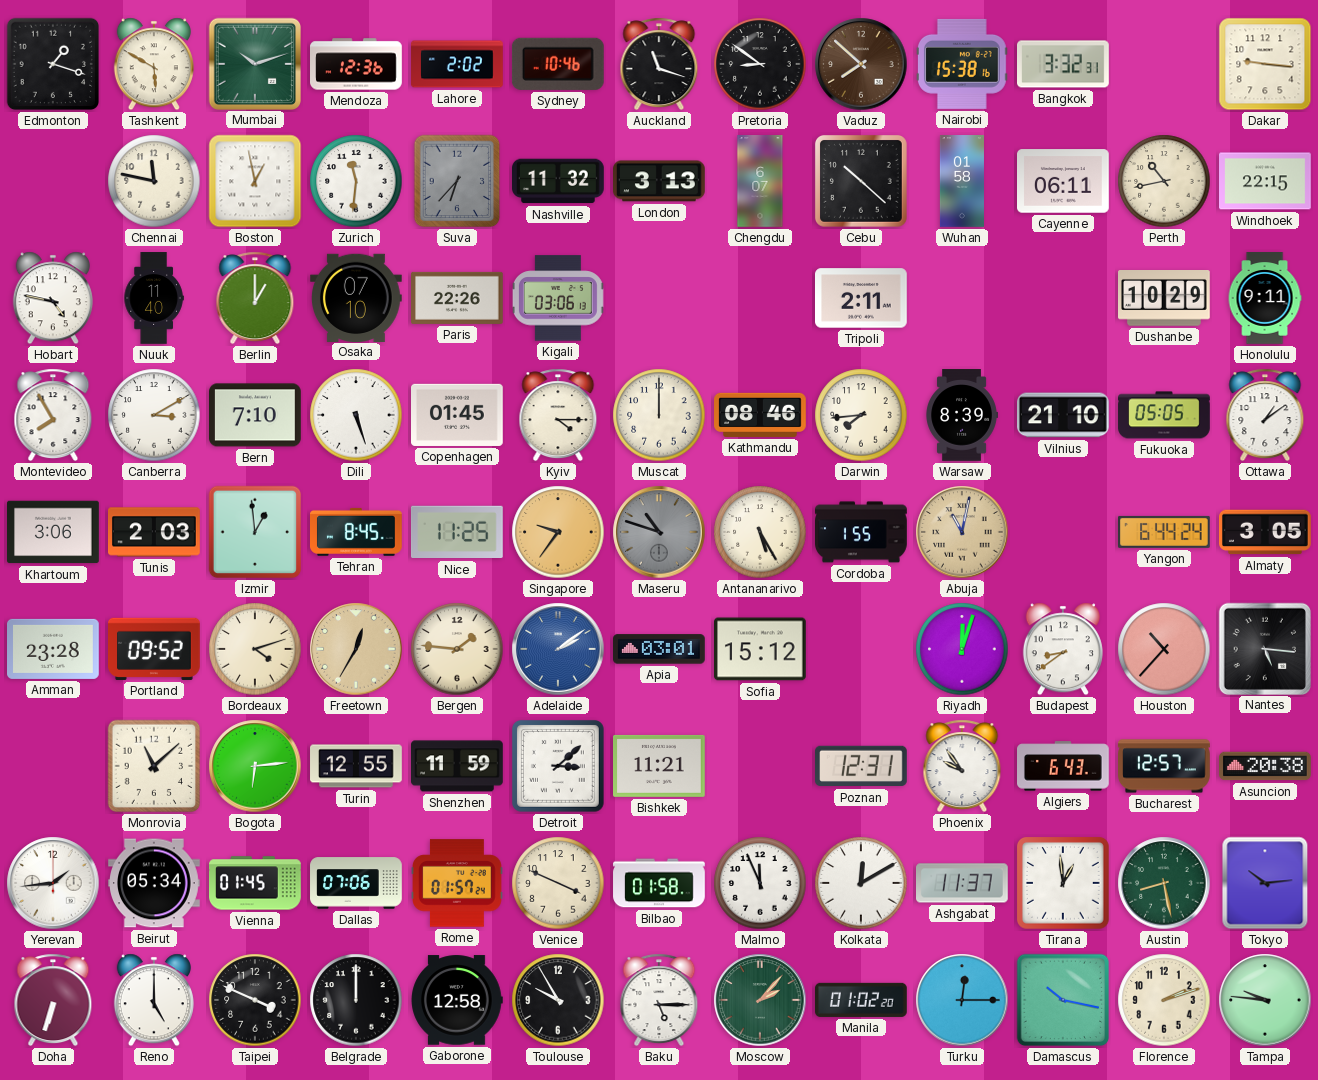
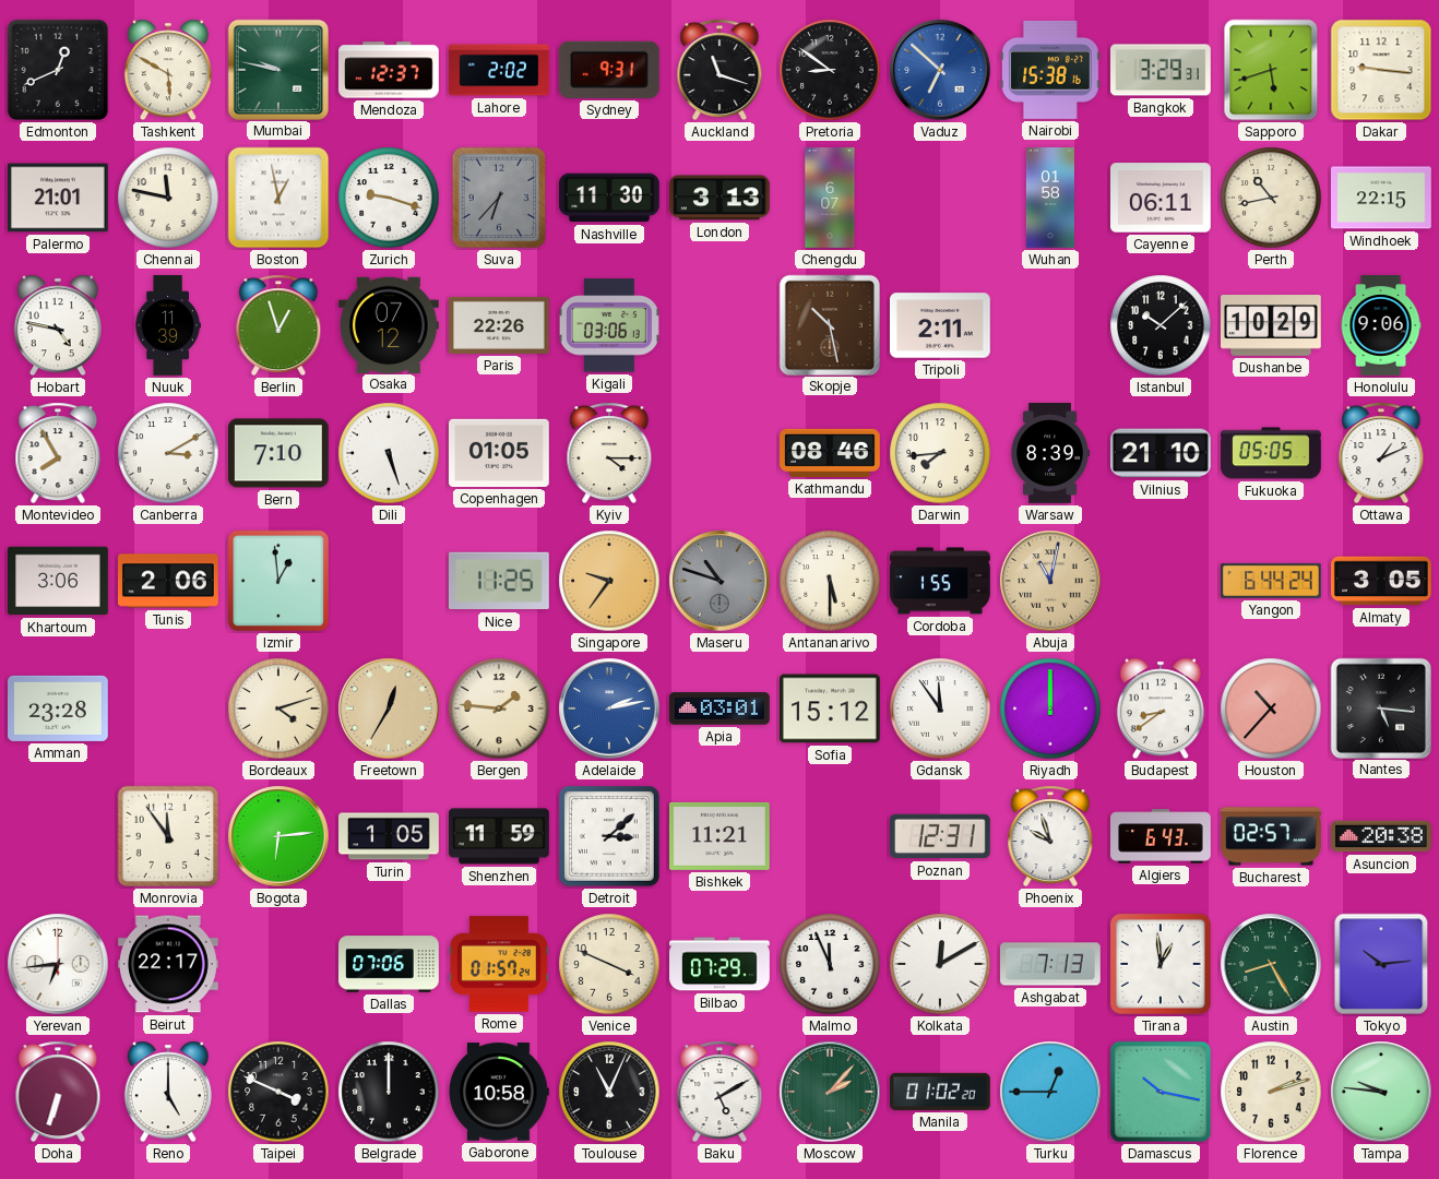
Edmonton: 1:18 -> 12:41 (58, 70)
Mumbai: 10:12 -> 9:47 (277, 69)
Mendoza: 12:36 -> 12:37 (389, 70)
Sydney: 10:46 -> 9:31 (609, 70)
Vaduz: 7:52 -> 6:52 (940, 70)
Vaduz dial: brown -> blue (940, 70)
Bangkok: 3:32 -> 3:29 (1162, 70)
Sapporo: none -> 5:42 (1271, 70)
Palermo: none -> 21:01 (59, 198)
Zurich: 11:31 -> 9:18 (389, 198)
Nashville: 11:32 -> 11:30 (610, 198)
Cebu: 10:22 -> none (861, 181)
Nuuk: 11:40 -> 11:39 (168, 325)
Berlin: 1:00 -> 12:57 (278, 325)
Osaka: 07:10 -> 07:12 (390, 324)
Skopje: none -> 10:28 (829, 324)
Istanbul: none -> 10:08 (1161, 325)
Honolulu: 9:11 -> 9:06 (1381, 325)
Copenhagen: 01:45 -> 01:05 (500, 453)
Muscat: 12:00 -> none (659, 415)
Ottawa: 1:09 -> 1:11 (1381, 453)
Tunis: 2:03 -> 2:06 (169, 581)
Tehran: 8:45 -> none (357, 532)
Antananarivo: 5:25 -> 5:30 (830, 581)
Portland: 09:52 -> none (155, 649)
Adelaide: 2:09 -> 2:13 (609, 708)
Gdansk: none -> 11:54 (940, 708)
Riyadh: 12:03 -> 12:00 (1050, 708)
Monrovia: 11:08 -> 11:54 (168, 836)
Turin: 12:55 -> 1:05 (389, 836)
Phoenix: 9:54 -> 9:57 (1050, 836)
Bucharest: 12:57 -> 02:57 (1271, 836)
Yerevan: 1:44 -> 6:44 (58, 964)
Beirut: 05:34 -> 22:17 (169, 964)
Vienna: 01:45 -> none (256, 883)
Bilbao: 01:58 -> 07:29 (719, 964)
Ashgabat: 11:37 -> 7:13 (1051, 964)
Austin: 8:28 -> 8:25 (1271, 964)
Gaborone: 12:58 -> 10:58 (499, 1092)
Toulouse: 9:55 -> 11:04 (609, 1092)
Baku: 5:15 -> 5:10 (719, 1092)
Turku: 12:15 -> 12:45 (1050, 1092)
